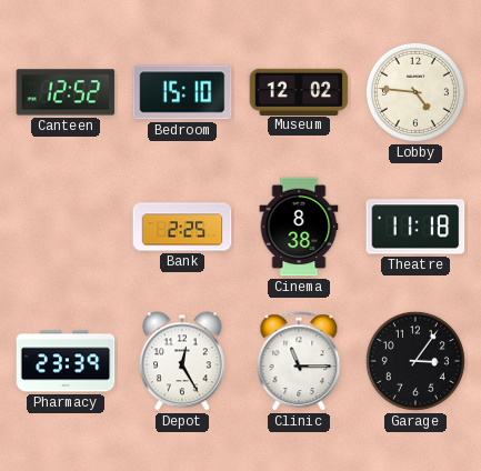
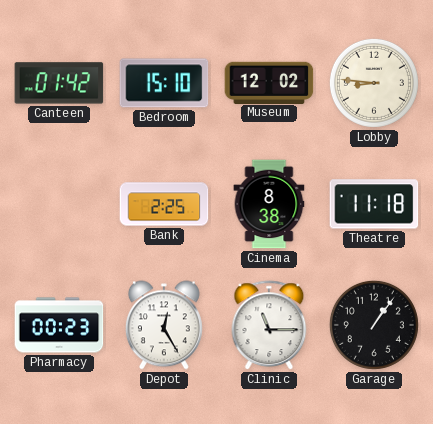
Canteen: 12:52 -> 01:42 (59, 83)
Lobby: 4:46 -> 8:46 (374, 83)
Pharmacy: 23:39 -> 00:23 (59, 325)
Garage: 3:06 -> 1:06 (374, 325)
